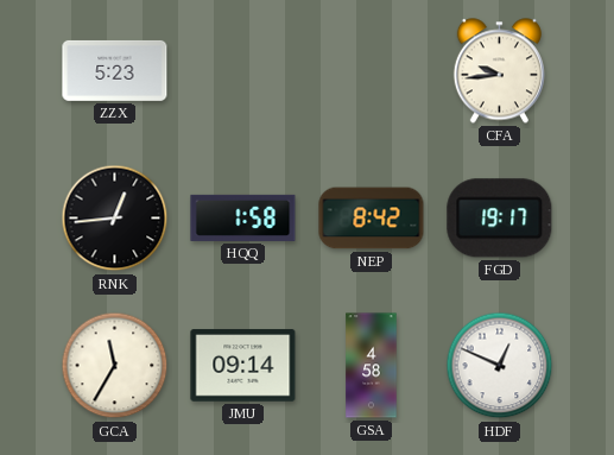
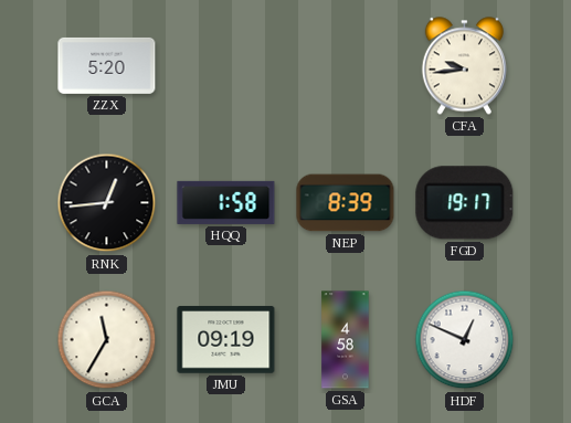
ZZX: 5:23 -> 5:20 (107, 65)
NEP: 8:42 -> 8:39 (346, 203)
JMU: 09:14 -> 09:19 (226, 340)
